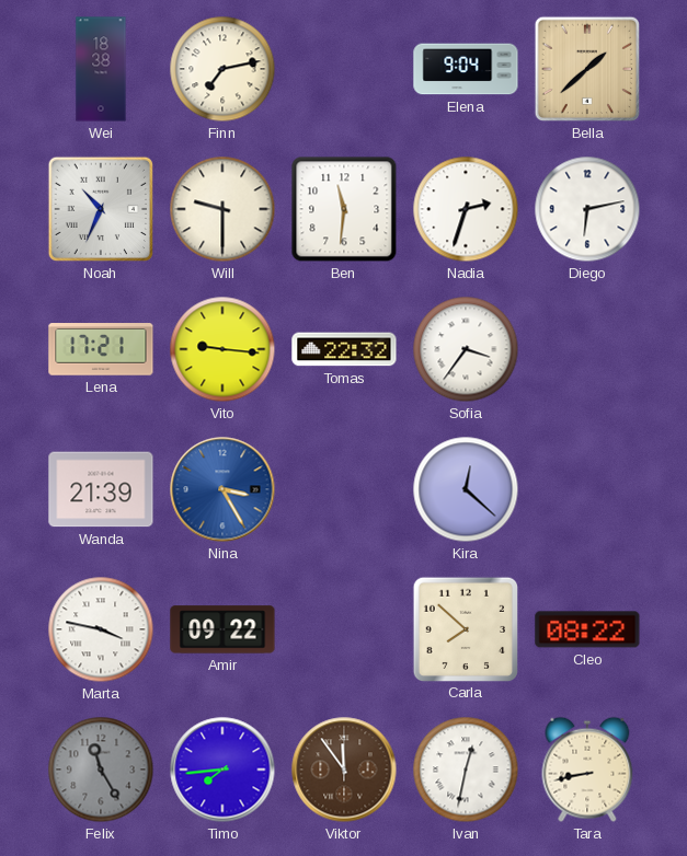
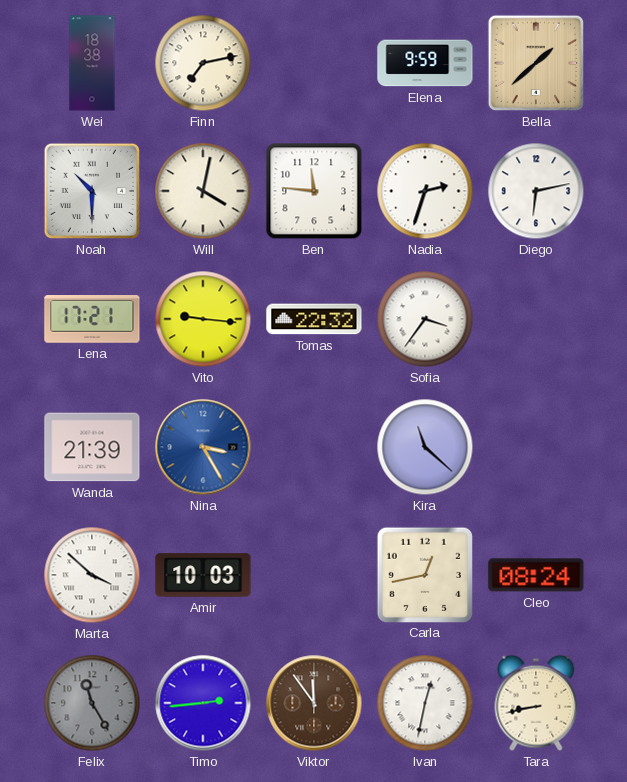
Elena: 9:04 -> 9:59 (425, 63)
Noah: 10:34 -> 10:30 (92, 191)
Will: 9:30 -> 4:02 (203, 191)
Ben: 11:31 -> 11:46 (314, 191)
Kira: 12:22 -> 11:22 (425, 447)
Marta: 3:47 -> 3:52 (92, 575)
Amir: 09:22 -> 10:03 (203, 575)
Carla: 7:52 -> 12:43 (424, 574)
Cleo: 08:22 -> 08:24 (536, 575)
Timo: 7:44 -> 2:44 (203, 703)
